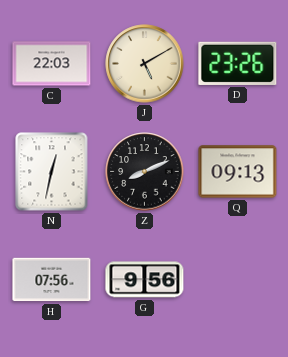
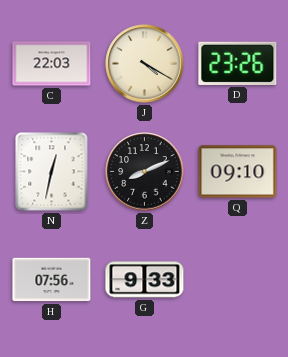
J: 5:10 -> 4:20 (145, 64)
Q: 09:13 -> 09:10 (238, 172)
G: 9:56 -> 9:33 (145, 280)
